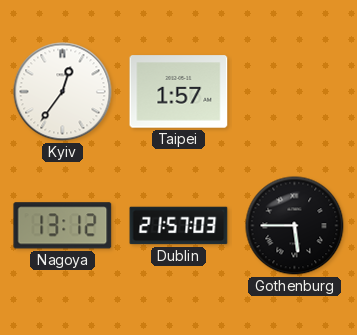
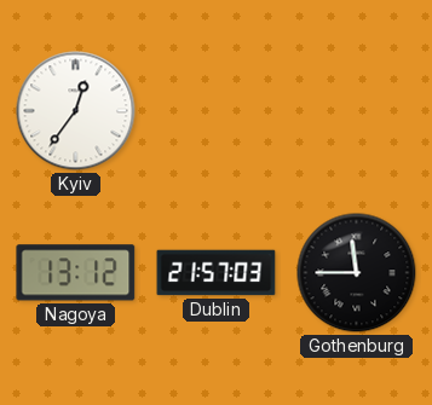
Taipei: 1:57 -> none (179, 92)
Gothenburg: 5:45 -> 11:45 (357, 273)
